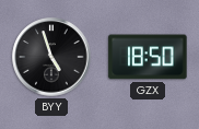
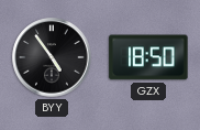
BYY: 4:57 -> 4:54 (52, 57)
